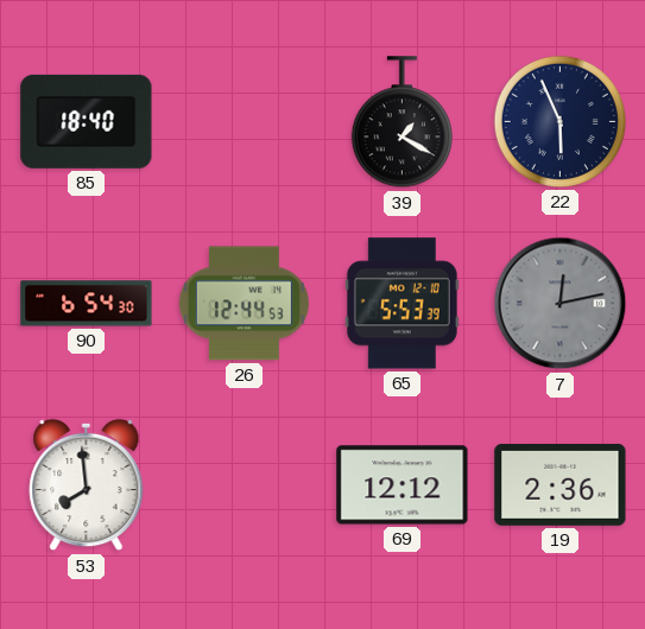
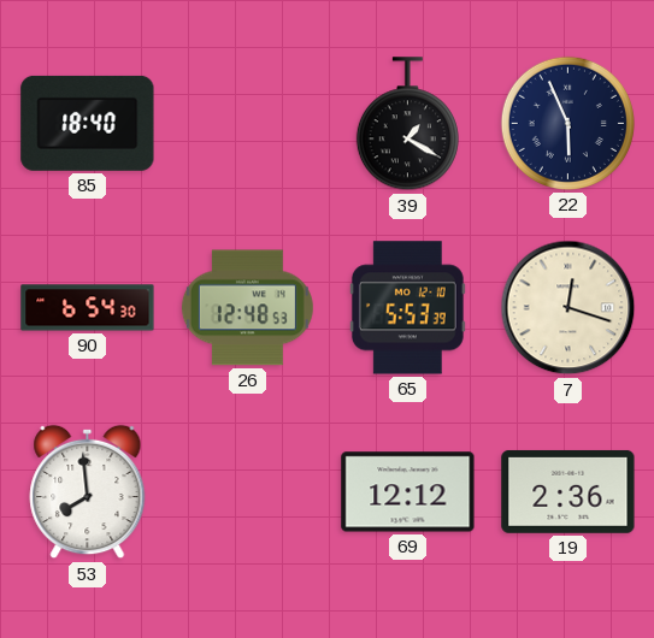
26: 12:44 -> 12:48 (247, 308)
7: 12:13 -> 12:18 (568, 308)
7 dial: grey -> cream (568, 308)
